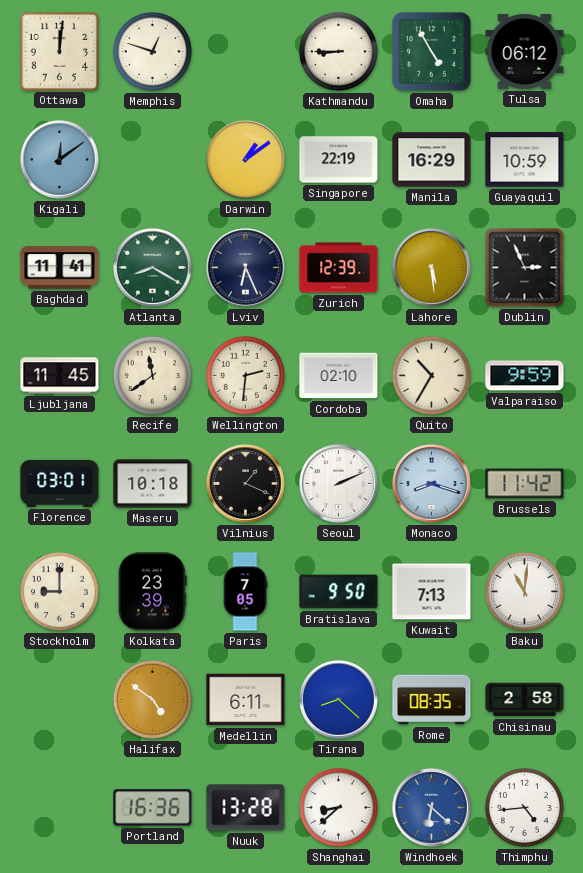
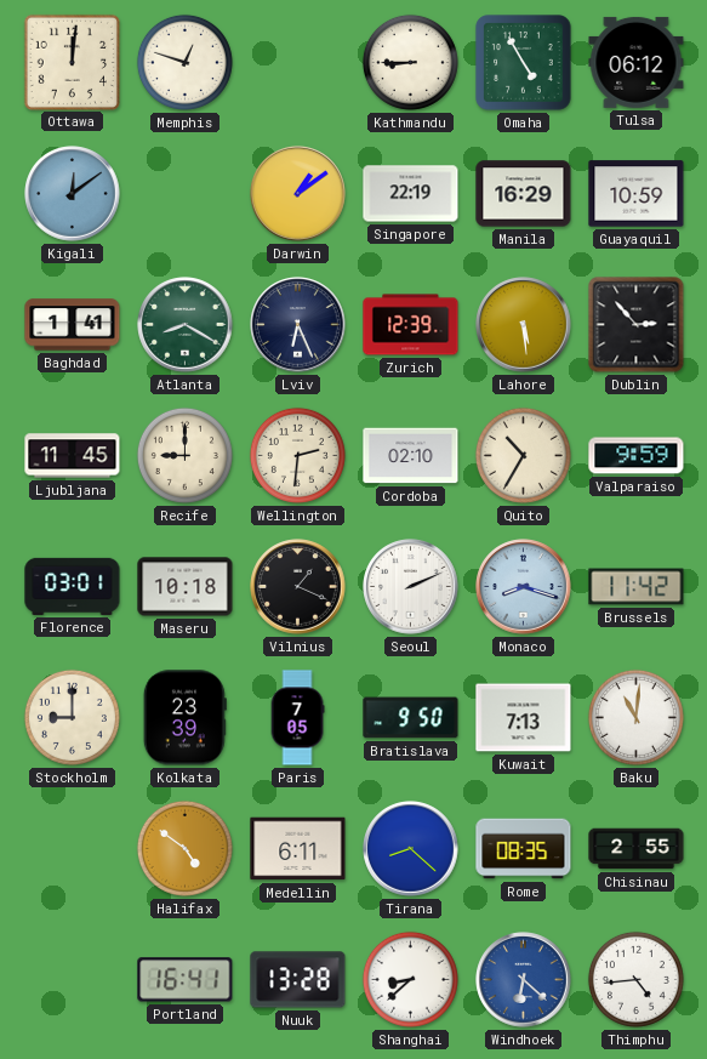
Baghdad: 11:41 -> 1:41 (73, 325)
Dublin: 2:56 -> 2:53 (637, 325)
Recife: 11:39 -> 9:00 (184, 455)
Chisinau: 2:58 -> 2:55 (637, 849)
Portland: 16:36 -> 16:41 (186, 980)
